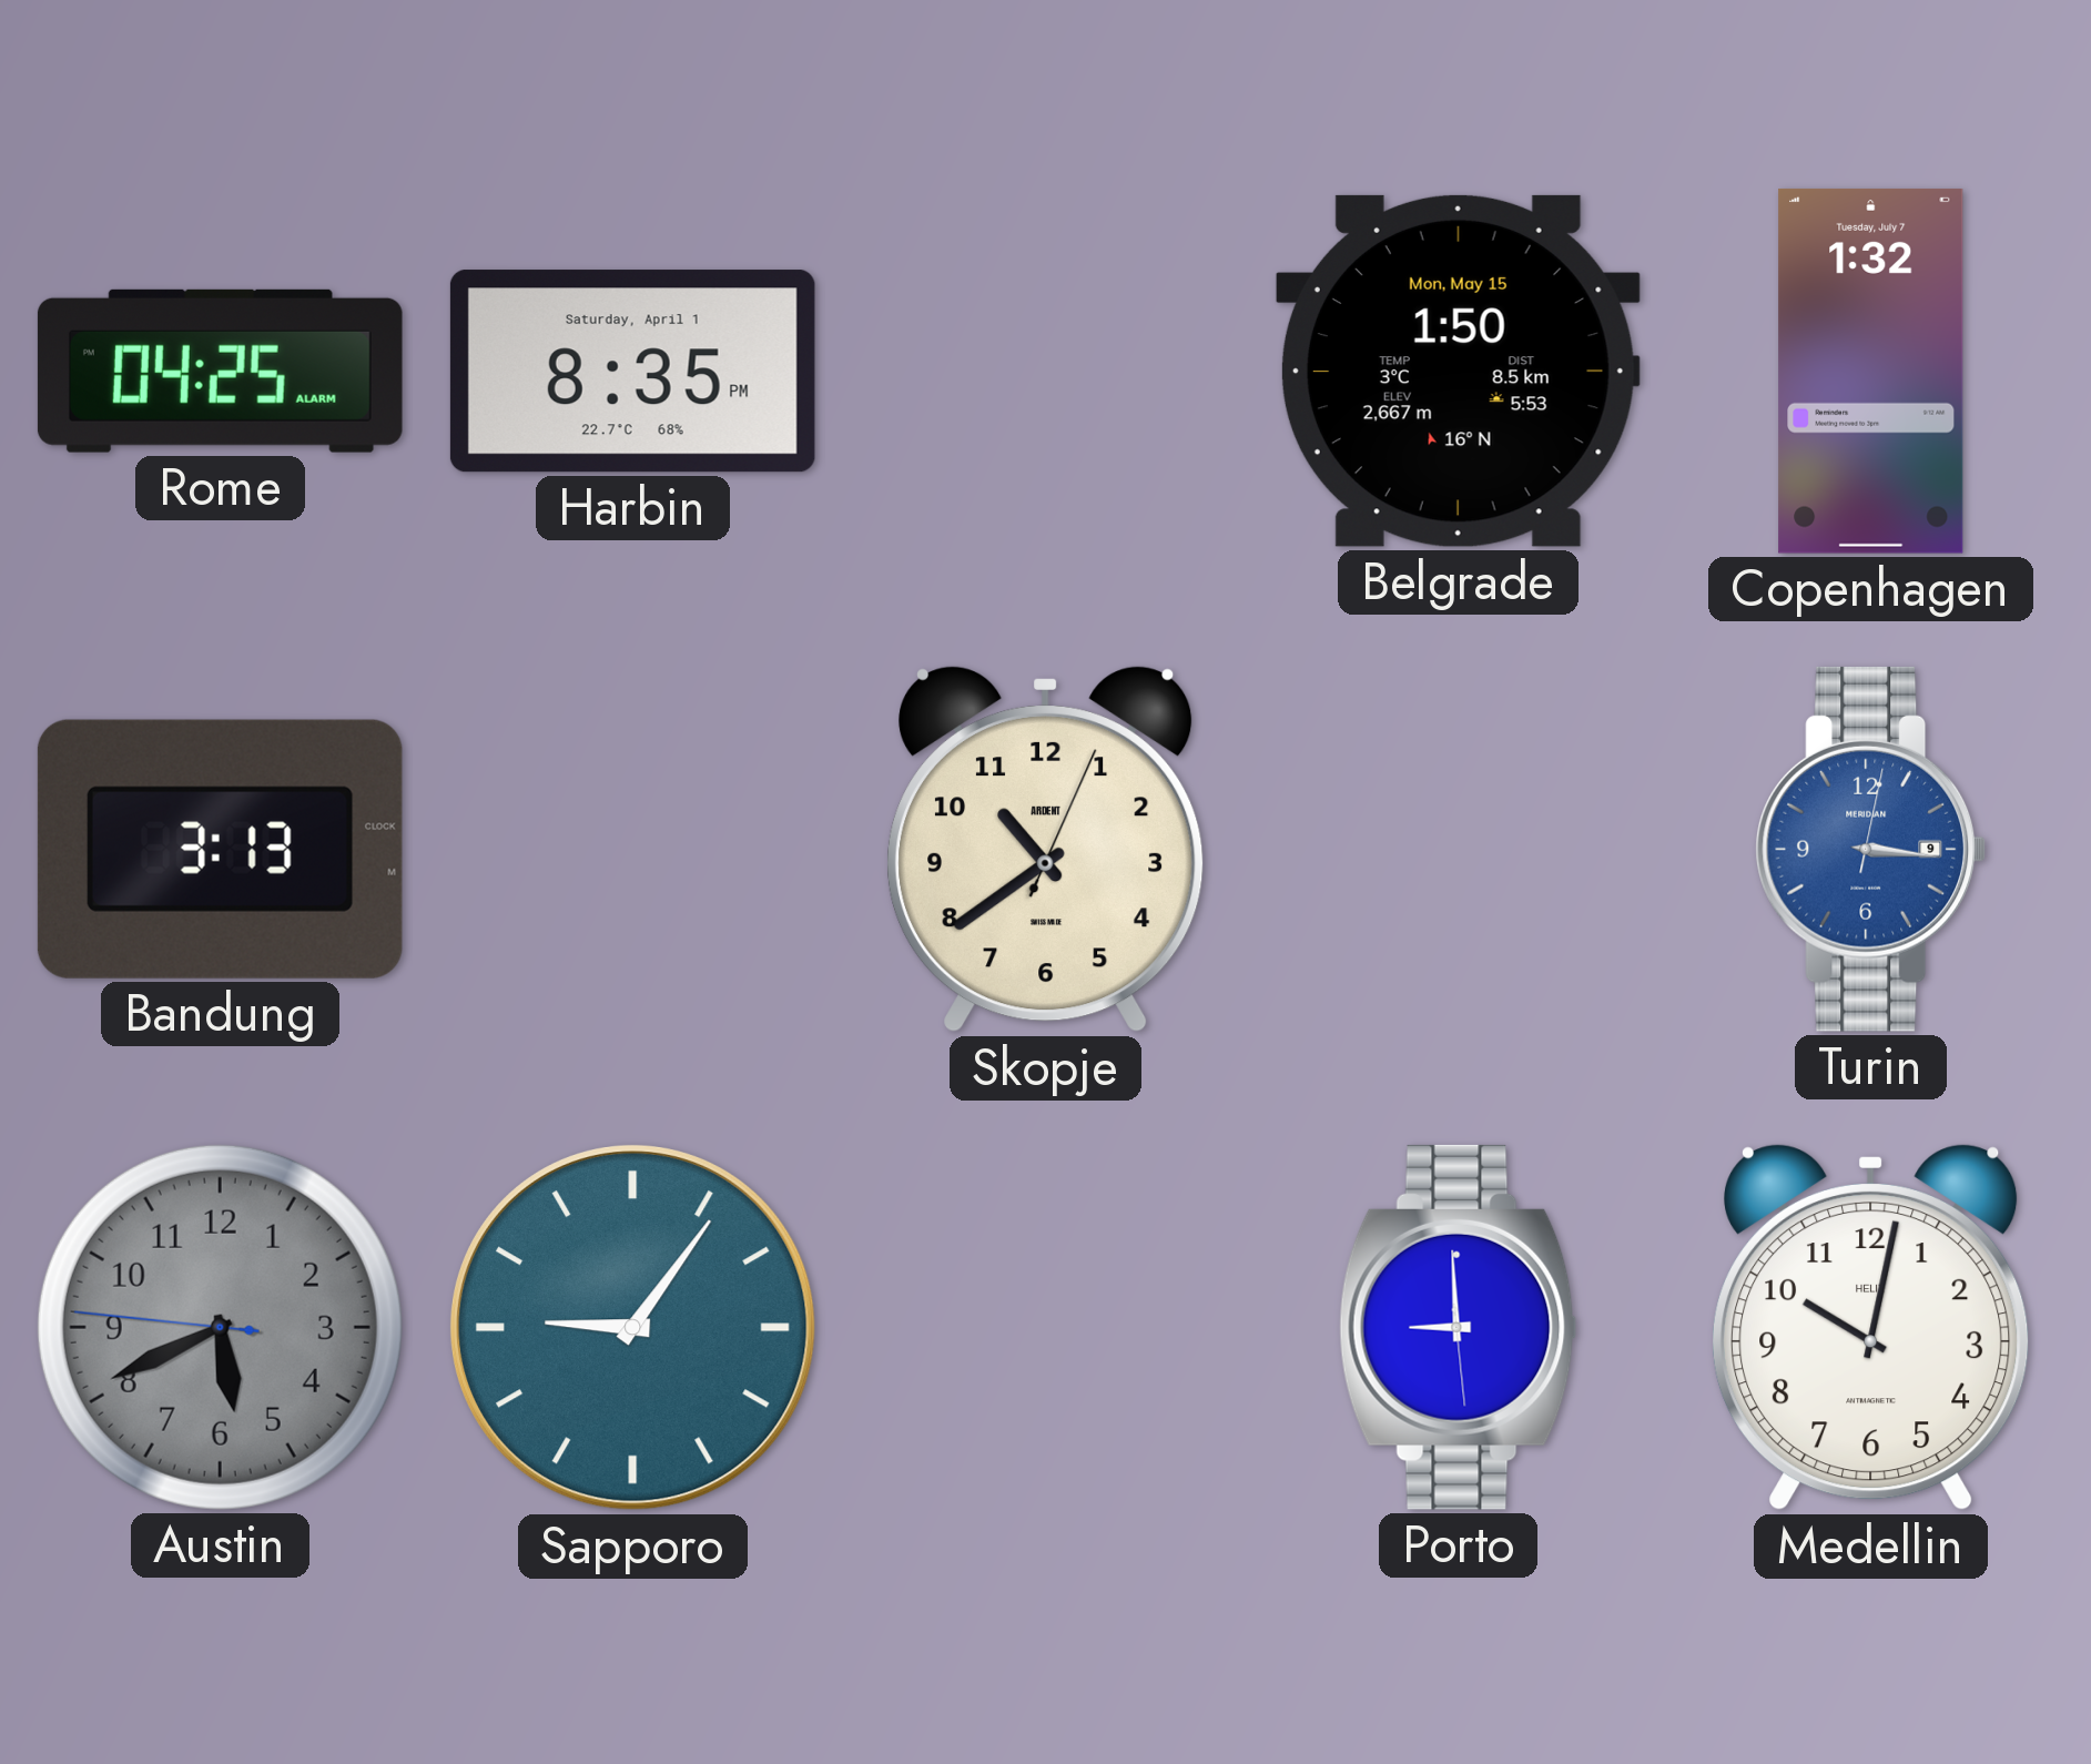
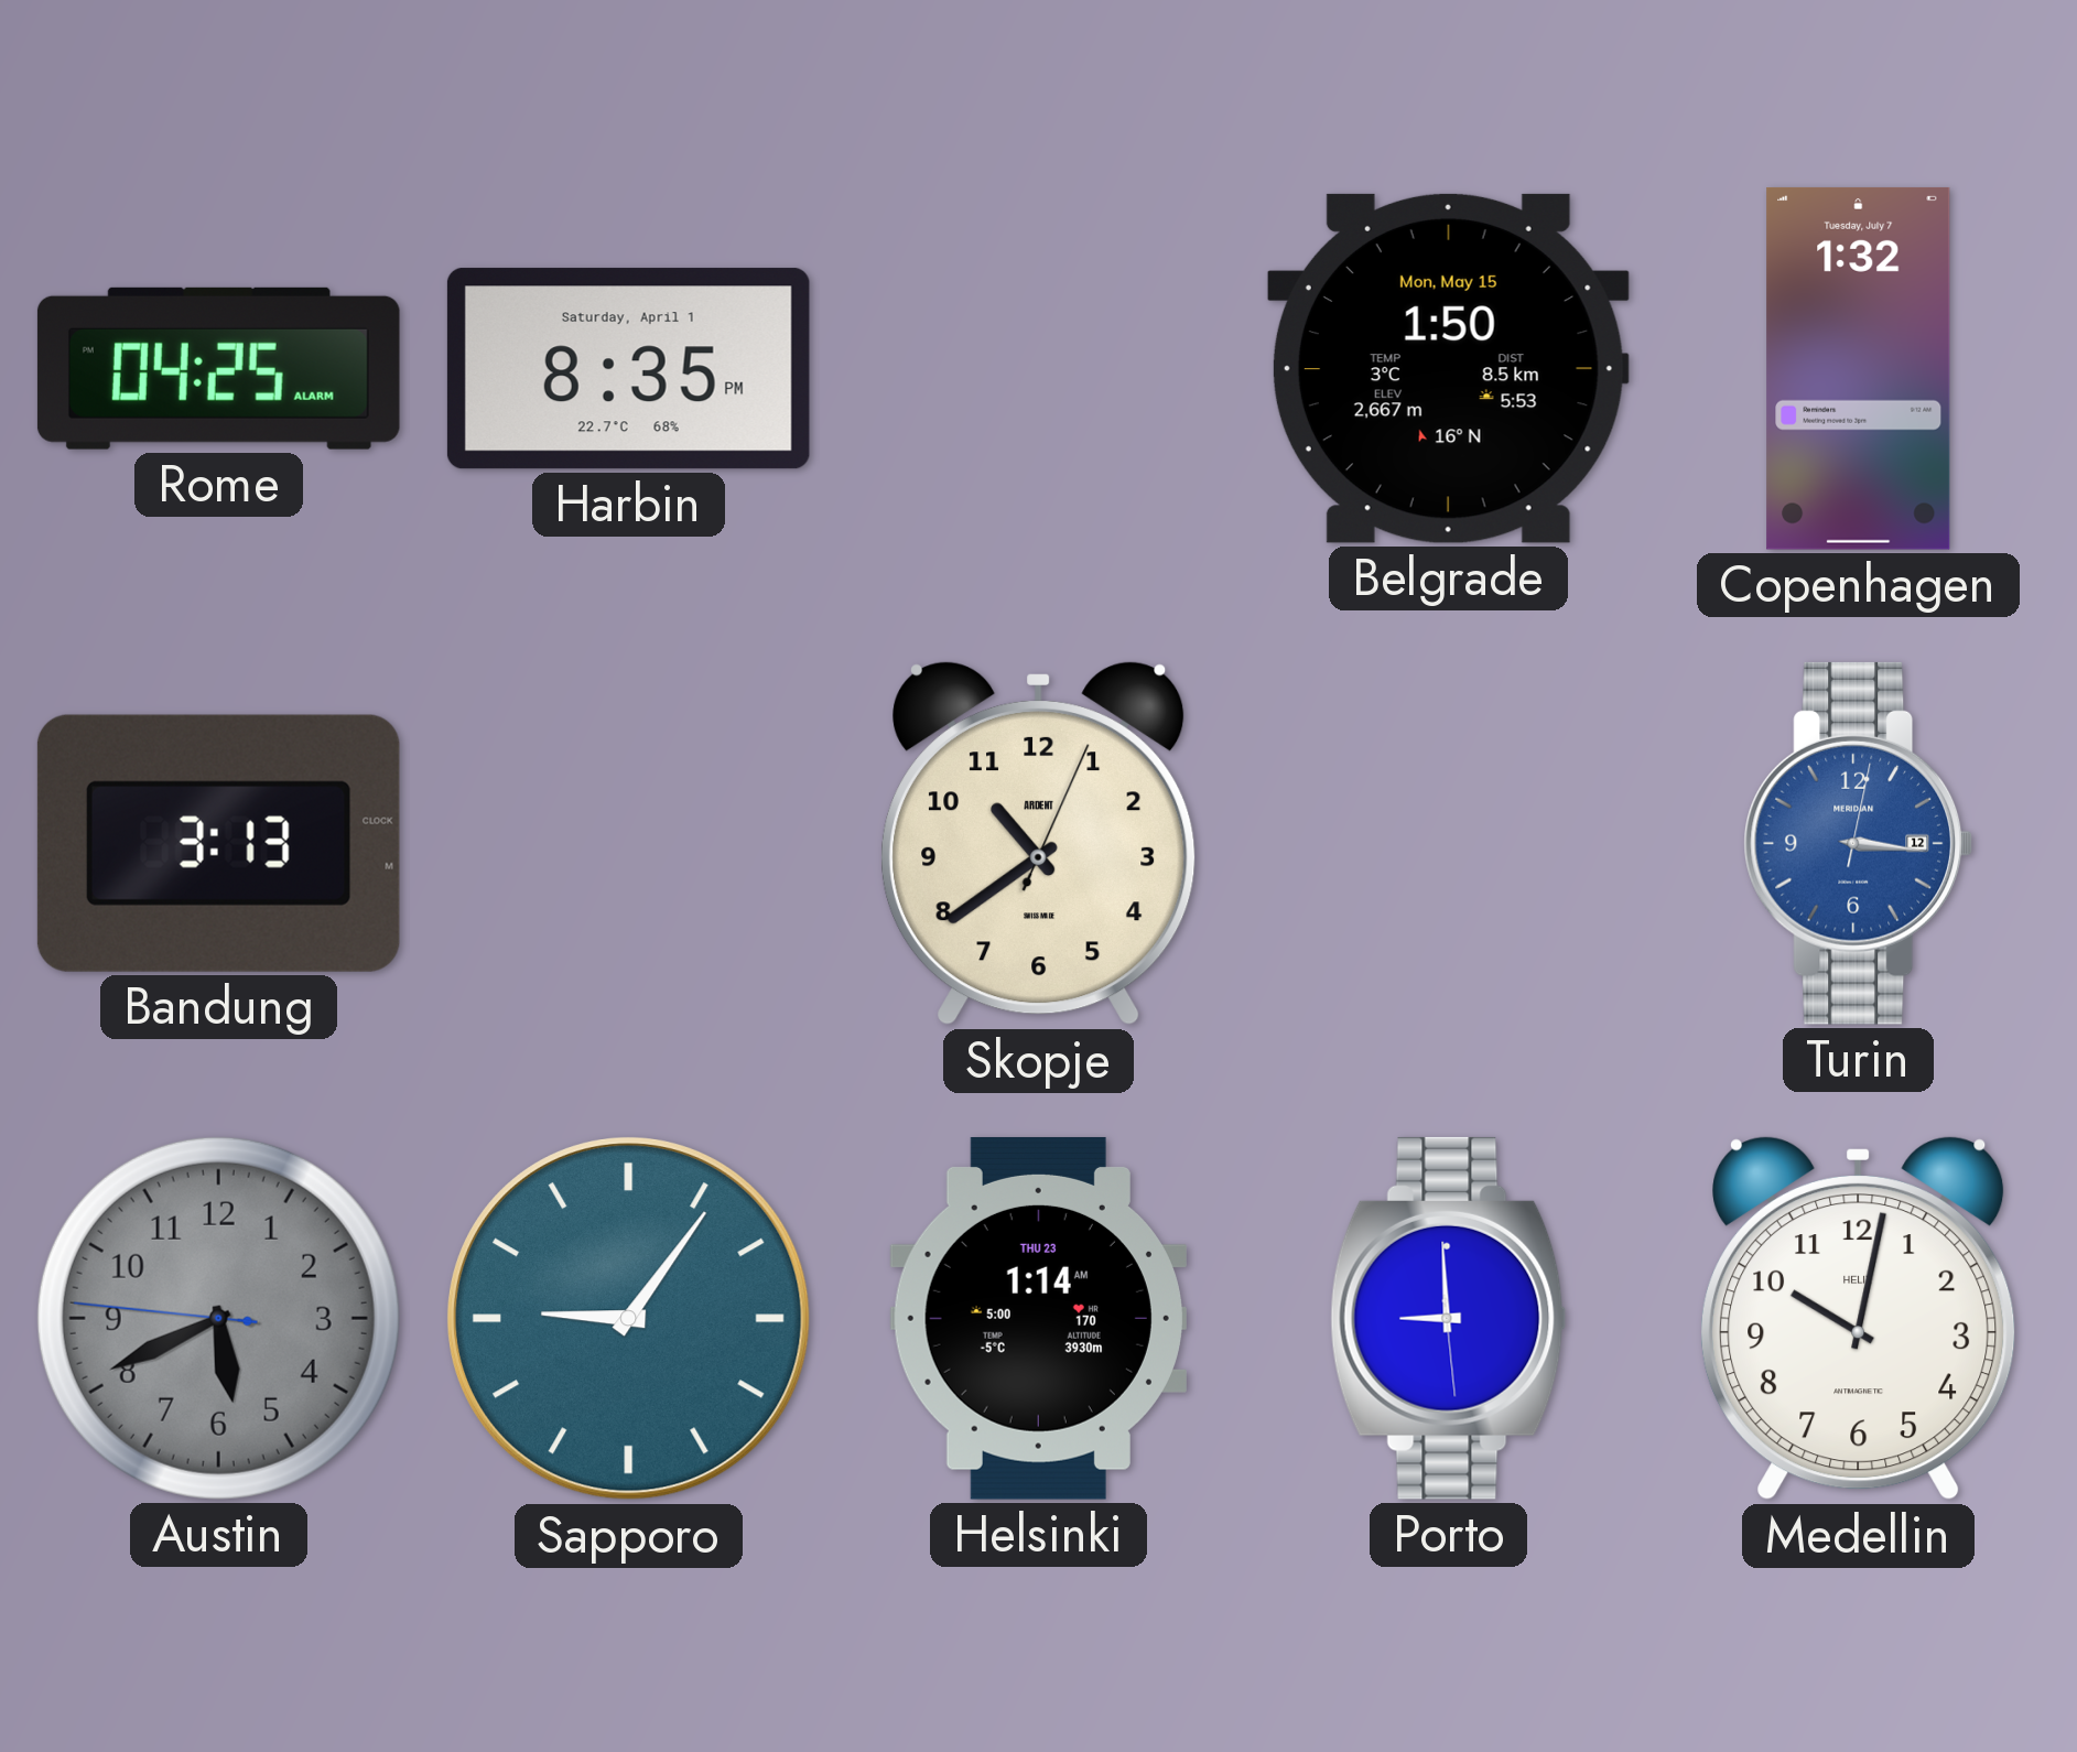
Turin date: 9 -> 12 (1859, 843)
Helsinki: none -> 1:14 (1038, 1318)
